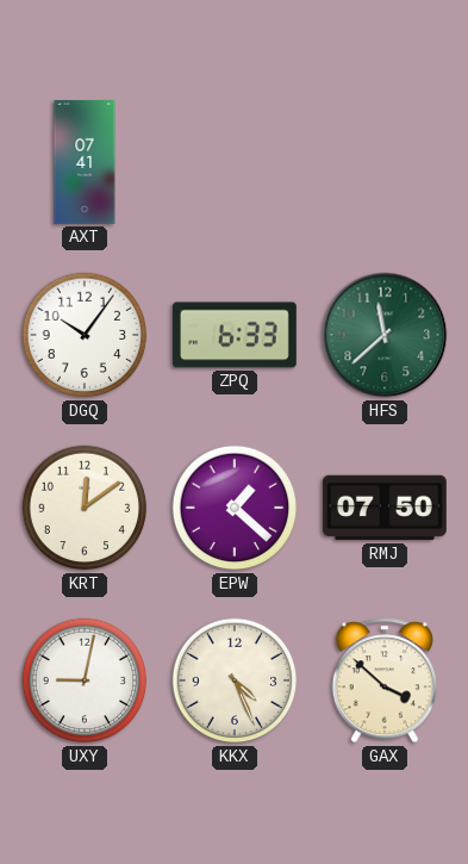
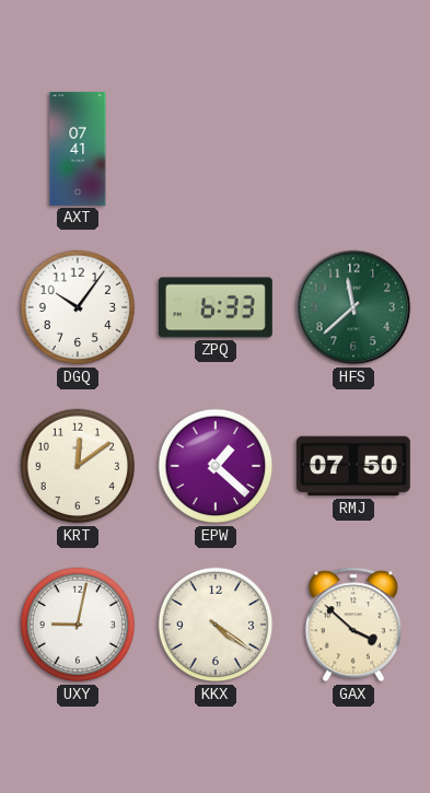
KKX: 4:26 -> 4:21 (216, 625)
